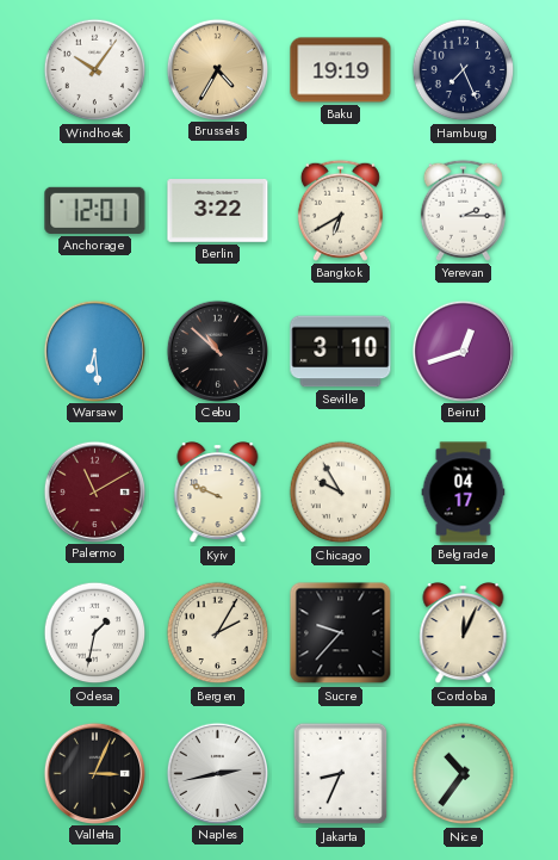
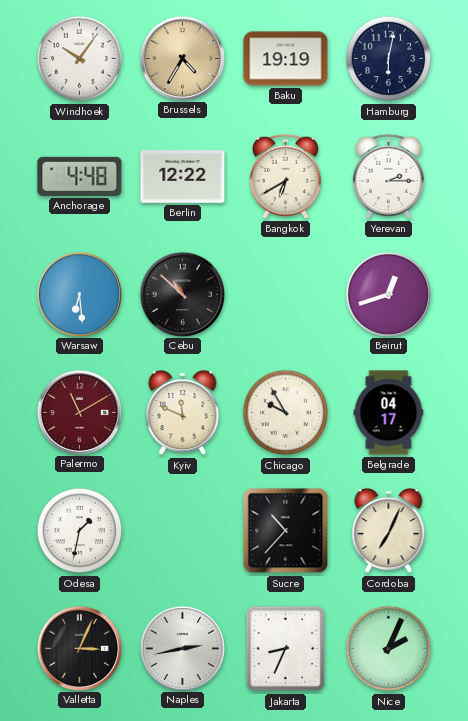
Hamburg: 7:26 -> 6:02 (389, 59)
Anchorage: 12:01 -> 4:48 (80, 176)
Berlin: 3:22 -> 12:22 (183, 177)
Seville: 3:10 -> none (341, 352)
Kyiv: 9:49 -> 11:49 (183, 413)
Bergen: 2:05 -> none (218, 633)
Sucre: 9:37 -> 10:37 (286, 531)
Cordoba: 12:04 -> 7:04 (389, 531)
Nice: 10:36 -> 2:04 (389, 649)
